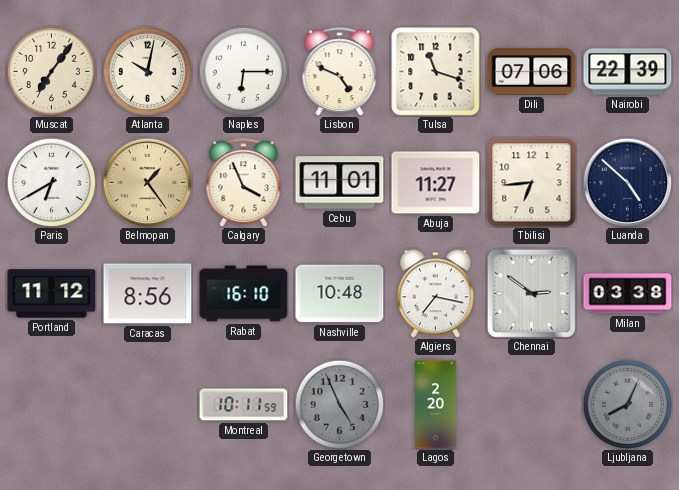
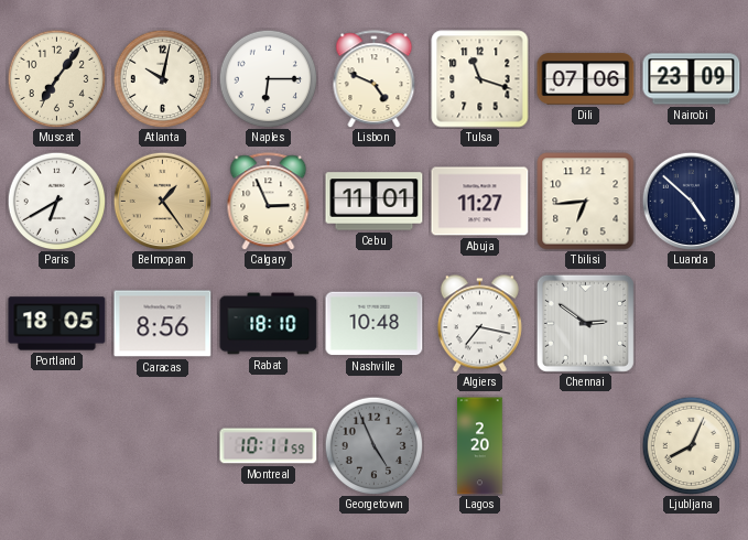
Nairobi: 22:39 -> 23:09 (692, 79)
Calgary: 3:56 -> 2:56 (269, 202)
Portland: 11:12 -> 18:05 (57, 324)
Rabat: 16:10 -> 18:10 (269, 324)
Milan: 03:38 -> none (628, 294)
Ljubljana dial: grey -> cream (691, 445)
